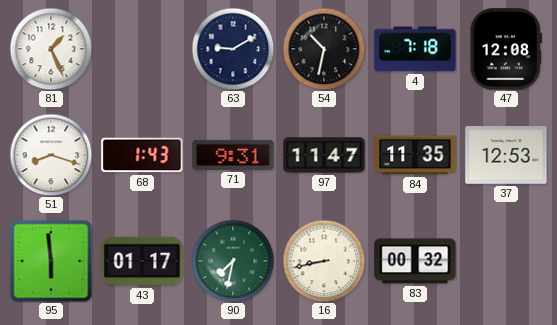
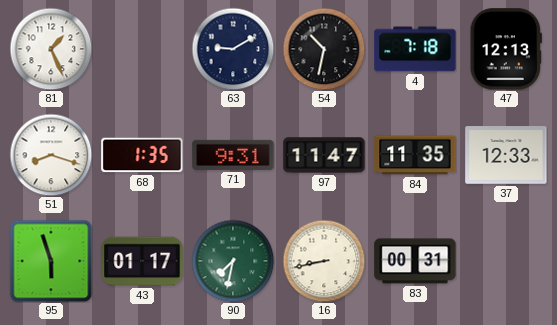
47: 12:08 -> 12:13 (505, 49)
68: 1:43 -> 1:35 (142, 155)
37: 12:53 -> 12:33 (506, 155)
95: 5:59 -> 5:57 (51, 261)
83: 00:32 -> 00:31 (415, 261)
